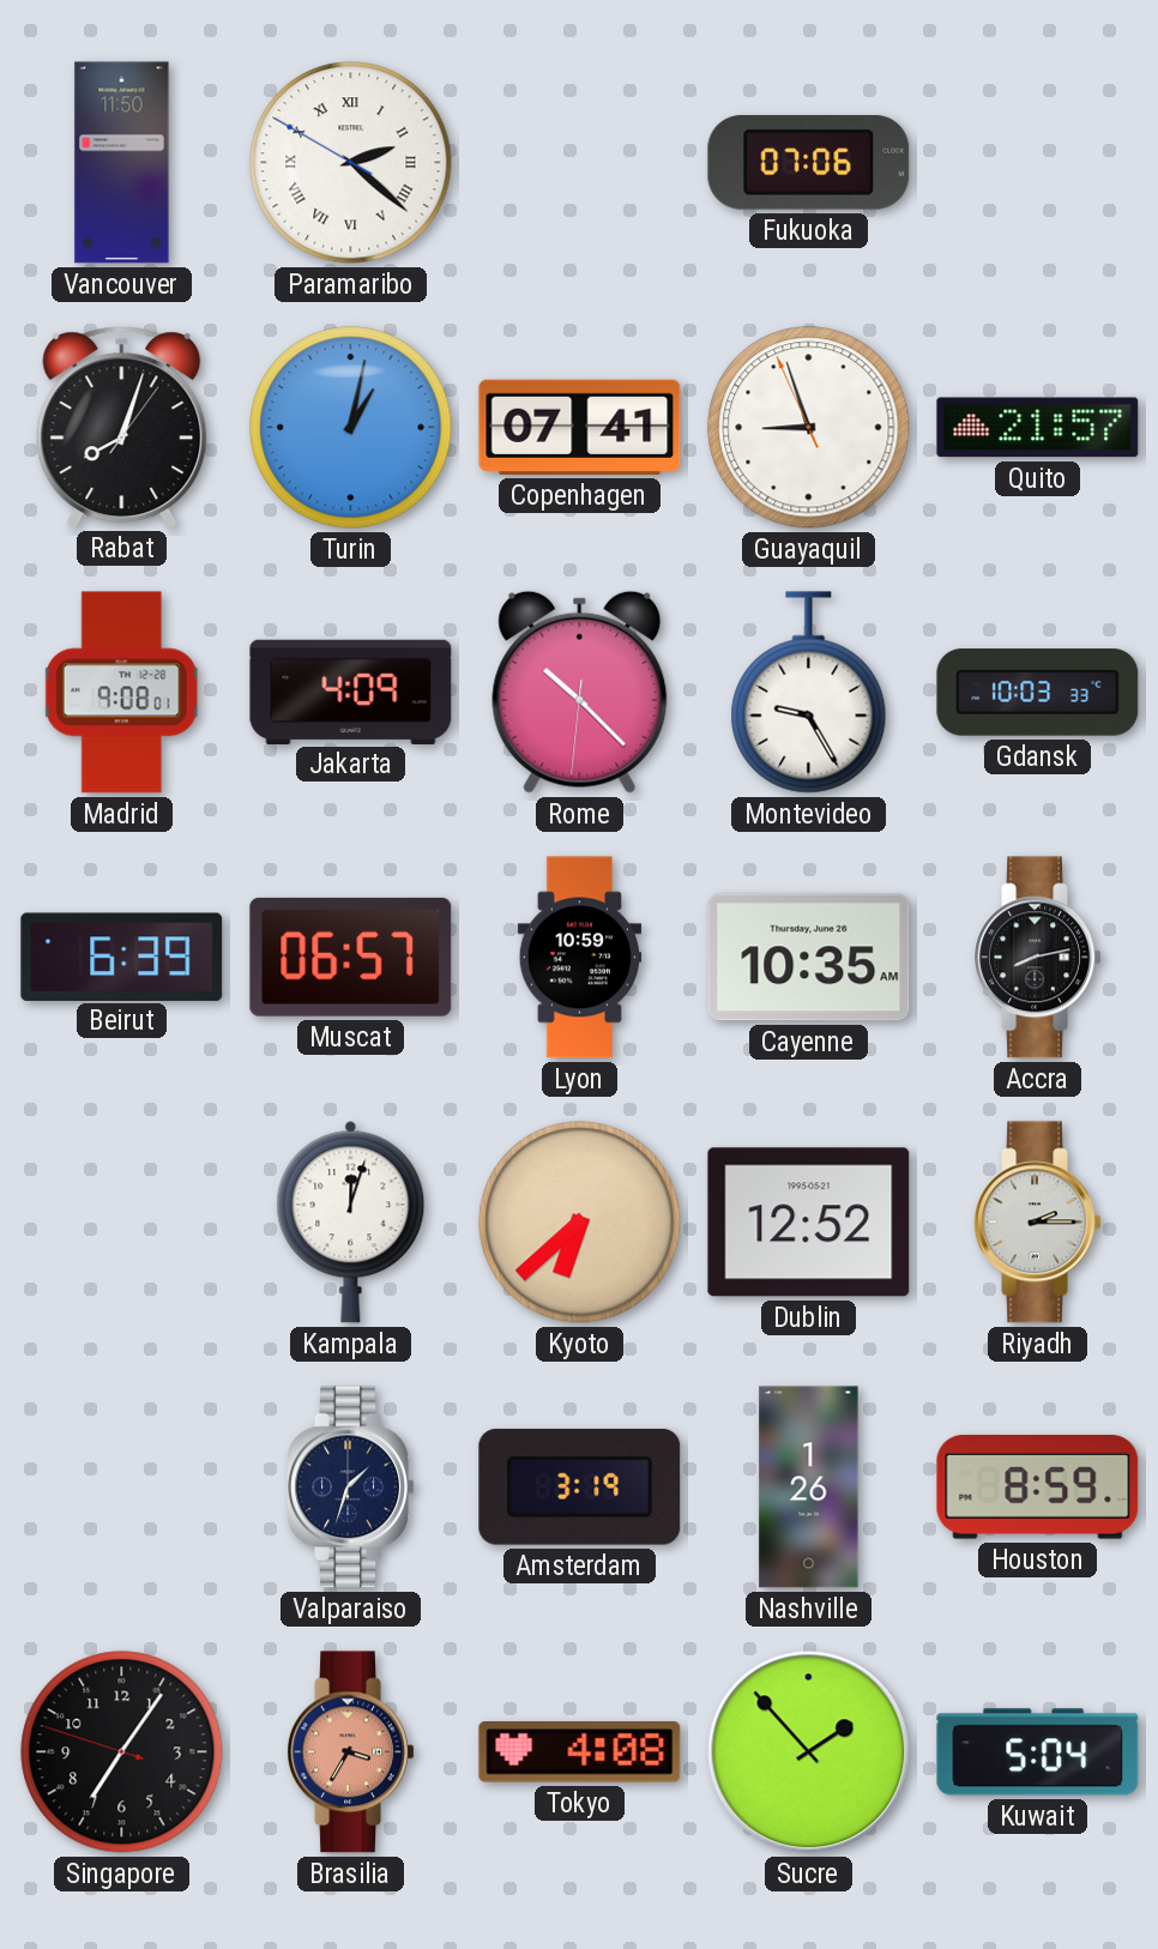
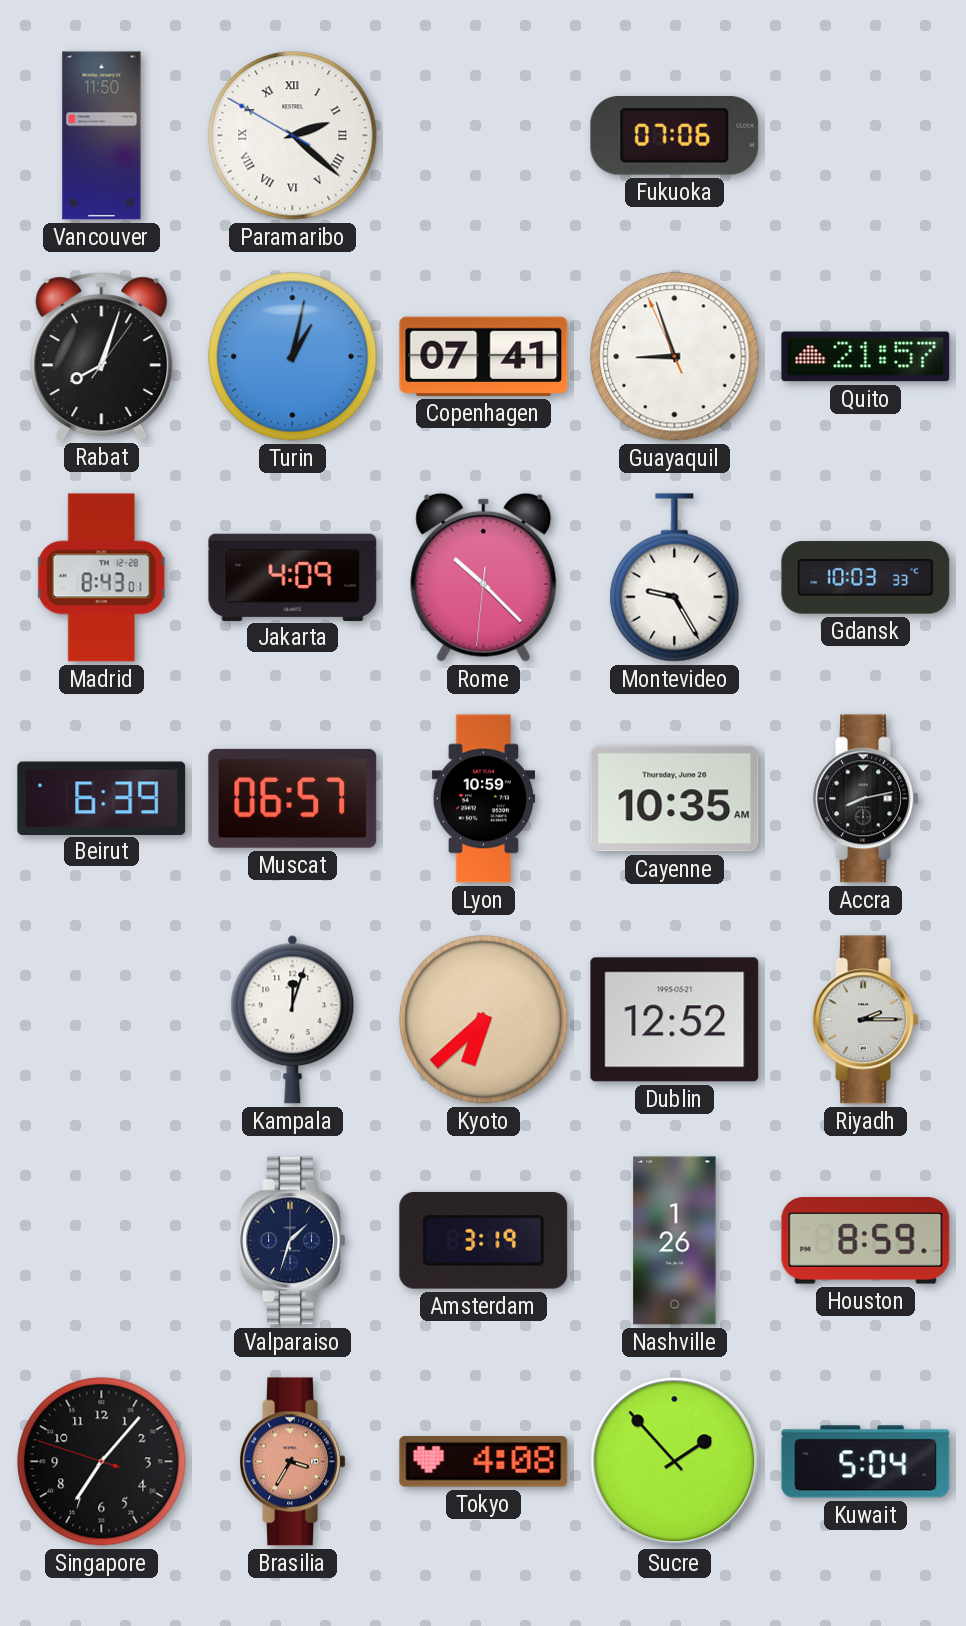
Madrid: 9:08 -> 8:43 (101, 578)
Singapore: 7:05 -> 7:06 (102, 1462)
